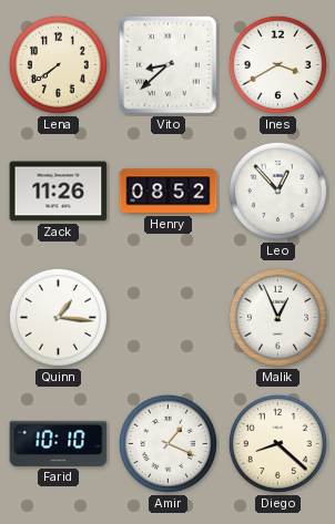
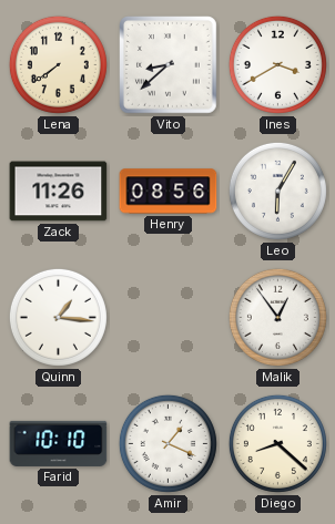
Henry: 08:52 -> 08:56 (169, 192)
Leo: 12:53 -> 6:05 (277, 191)
Malik: 12:56 -> 12:54 (277, 317)
